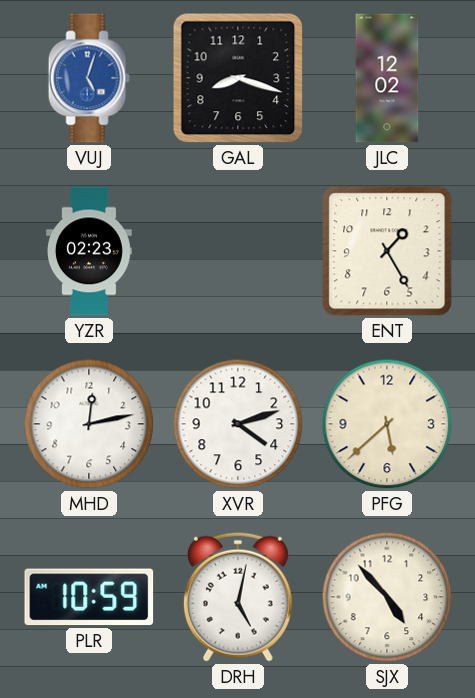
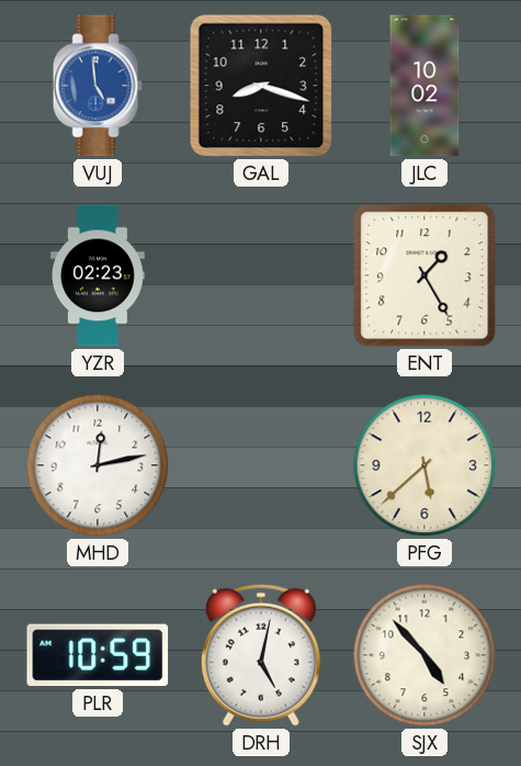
VUJ: 5:03 -> 4:59 (98, 86)
JLC: 12:02 -> 10:02 (424, 86)
XVR: 4:12 -> none (238, 424)
